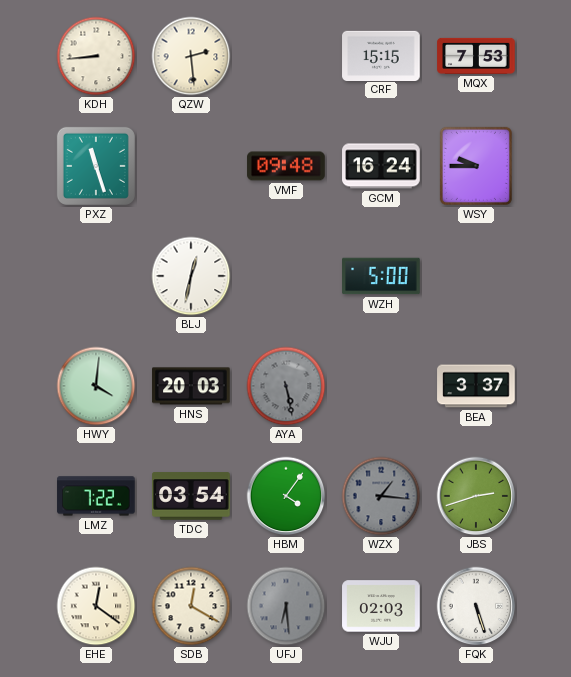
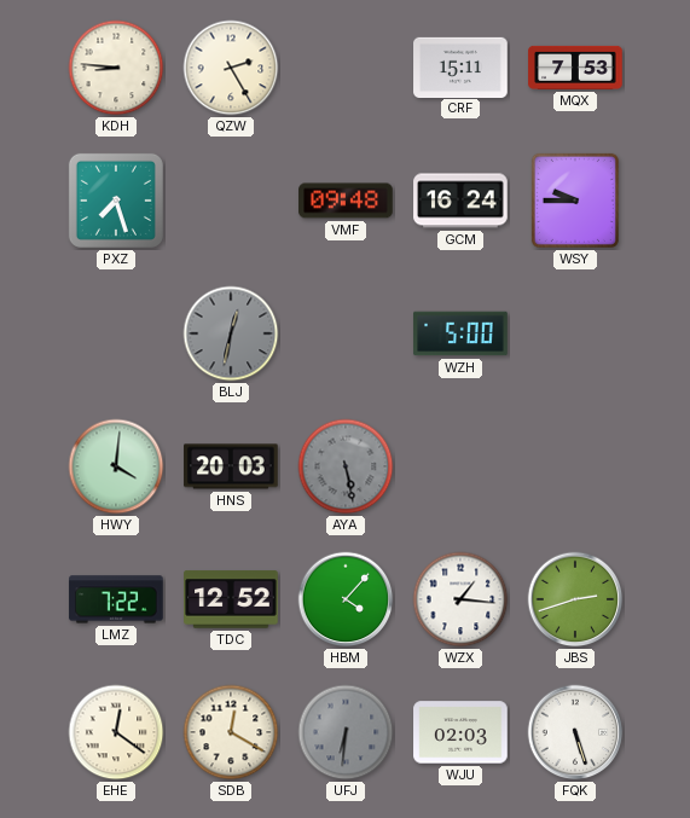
KDH: 8:44 -> 8:46 (116, 68)
QZW: 2:29 -> 2:25 (231, 68)
CRF: 15:15 -> 15:11 (460, 66)
PXZ: 11:27 -> 7:27 (116, 201)
BLJ dial: white -> grey (231, 333)
BEA: 3:37 -> none (476, 386)
TDC: 03:54 -> 12:52 (231, 599)
HBM: 4:06 -> 4:07 (346, 599)
WZX dial: grey -> white (460, 599)
UFJ: 6:29 -> 6:31 (346, 732)
